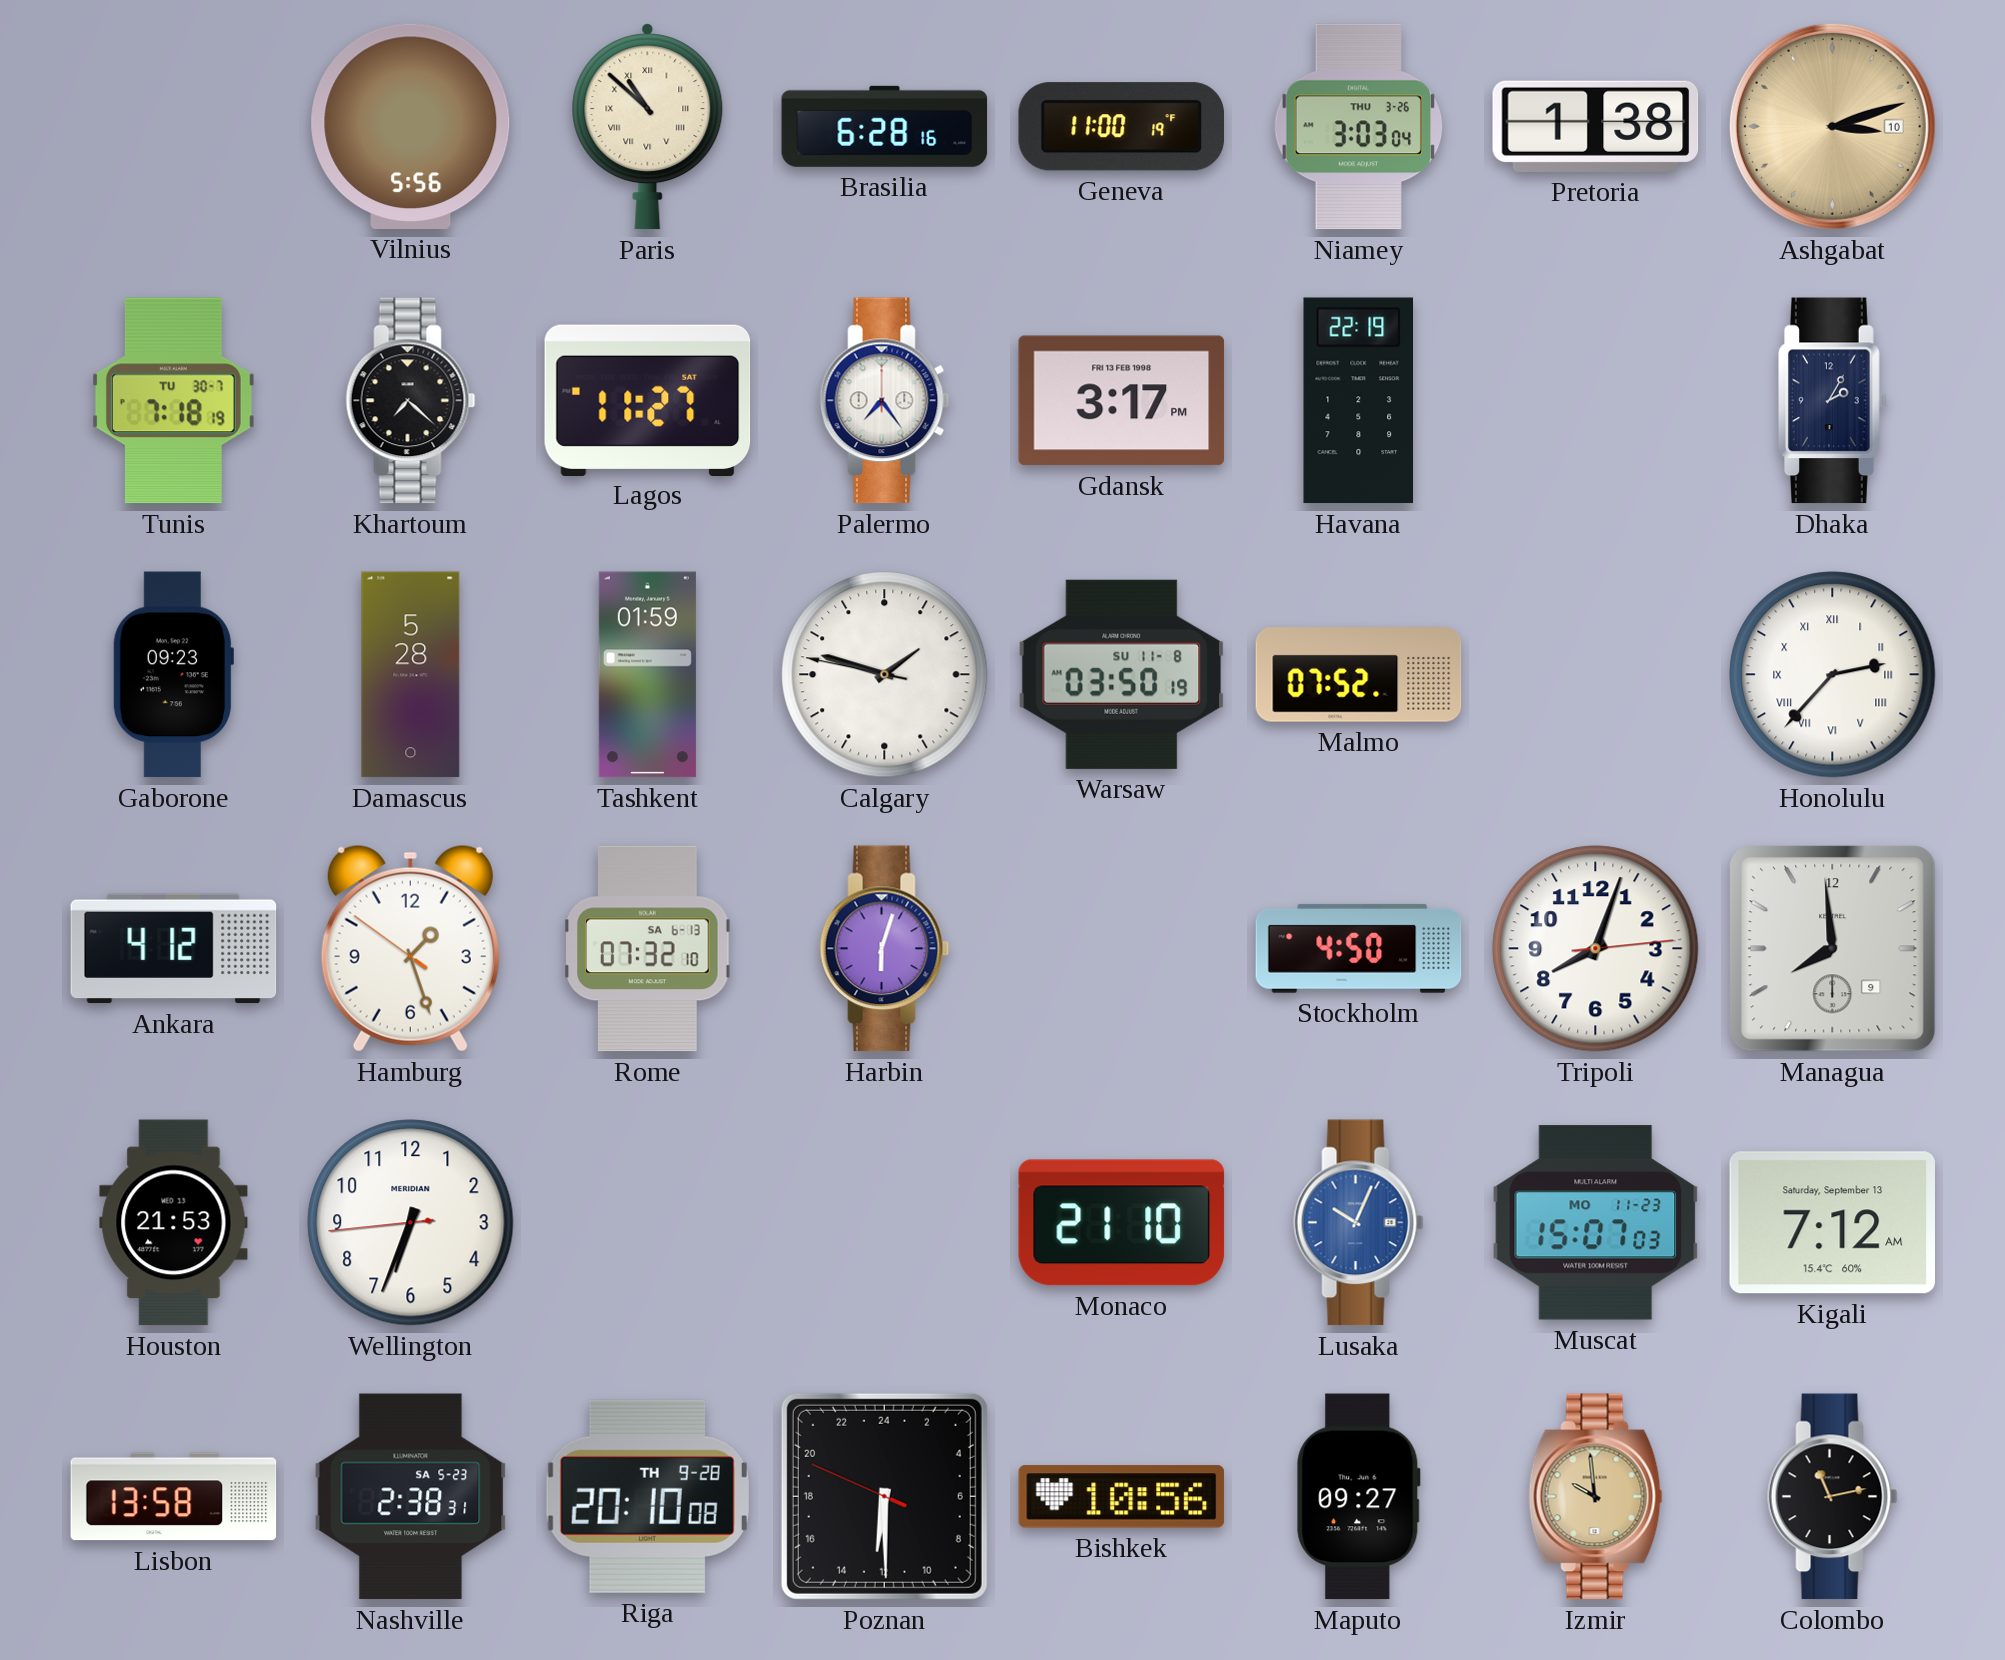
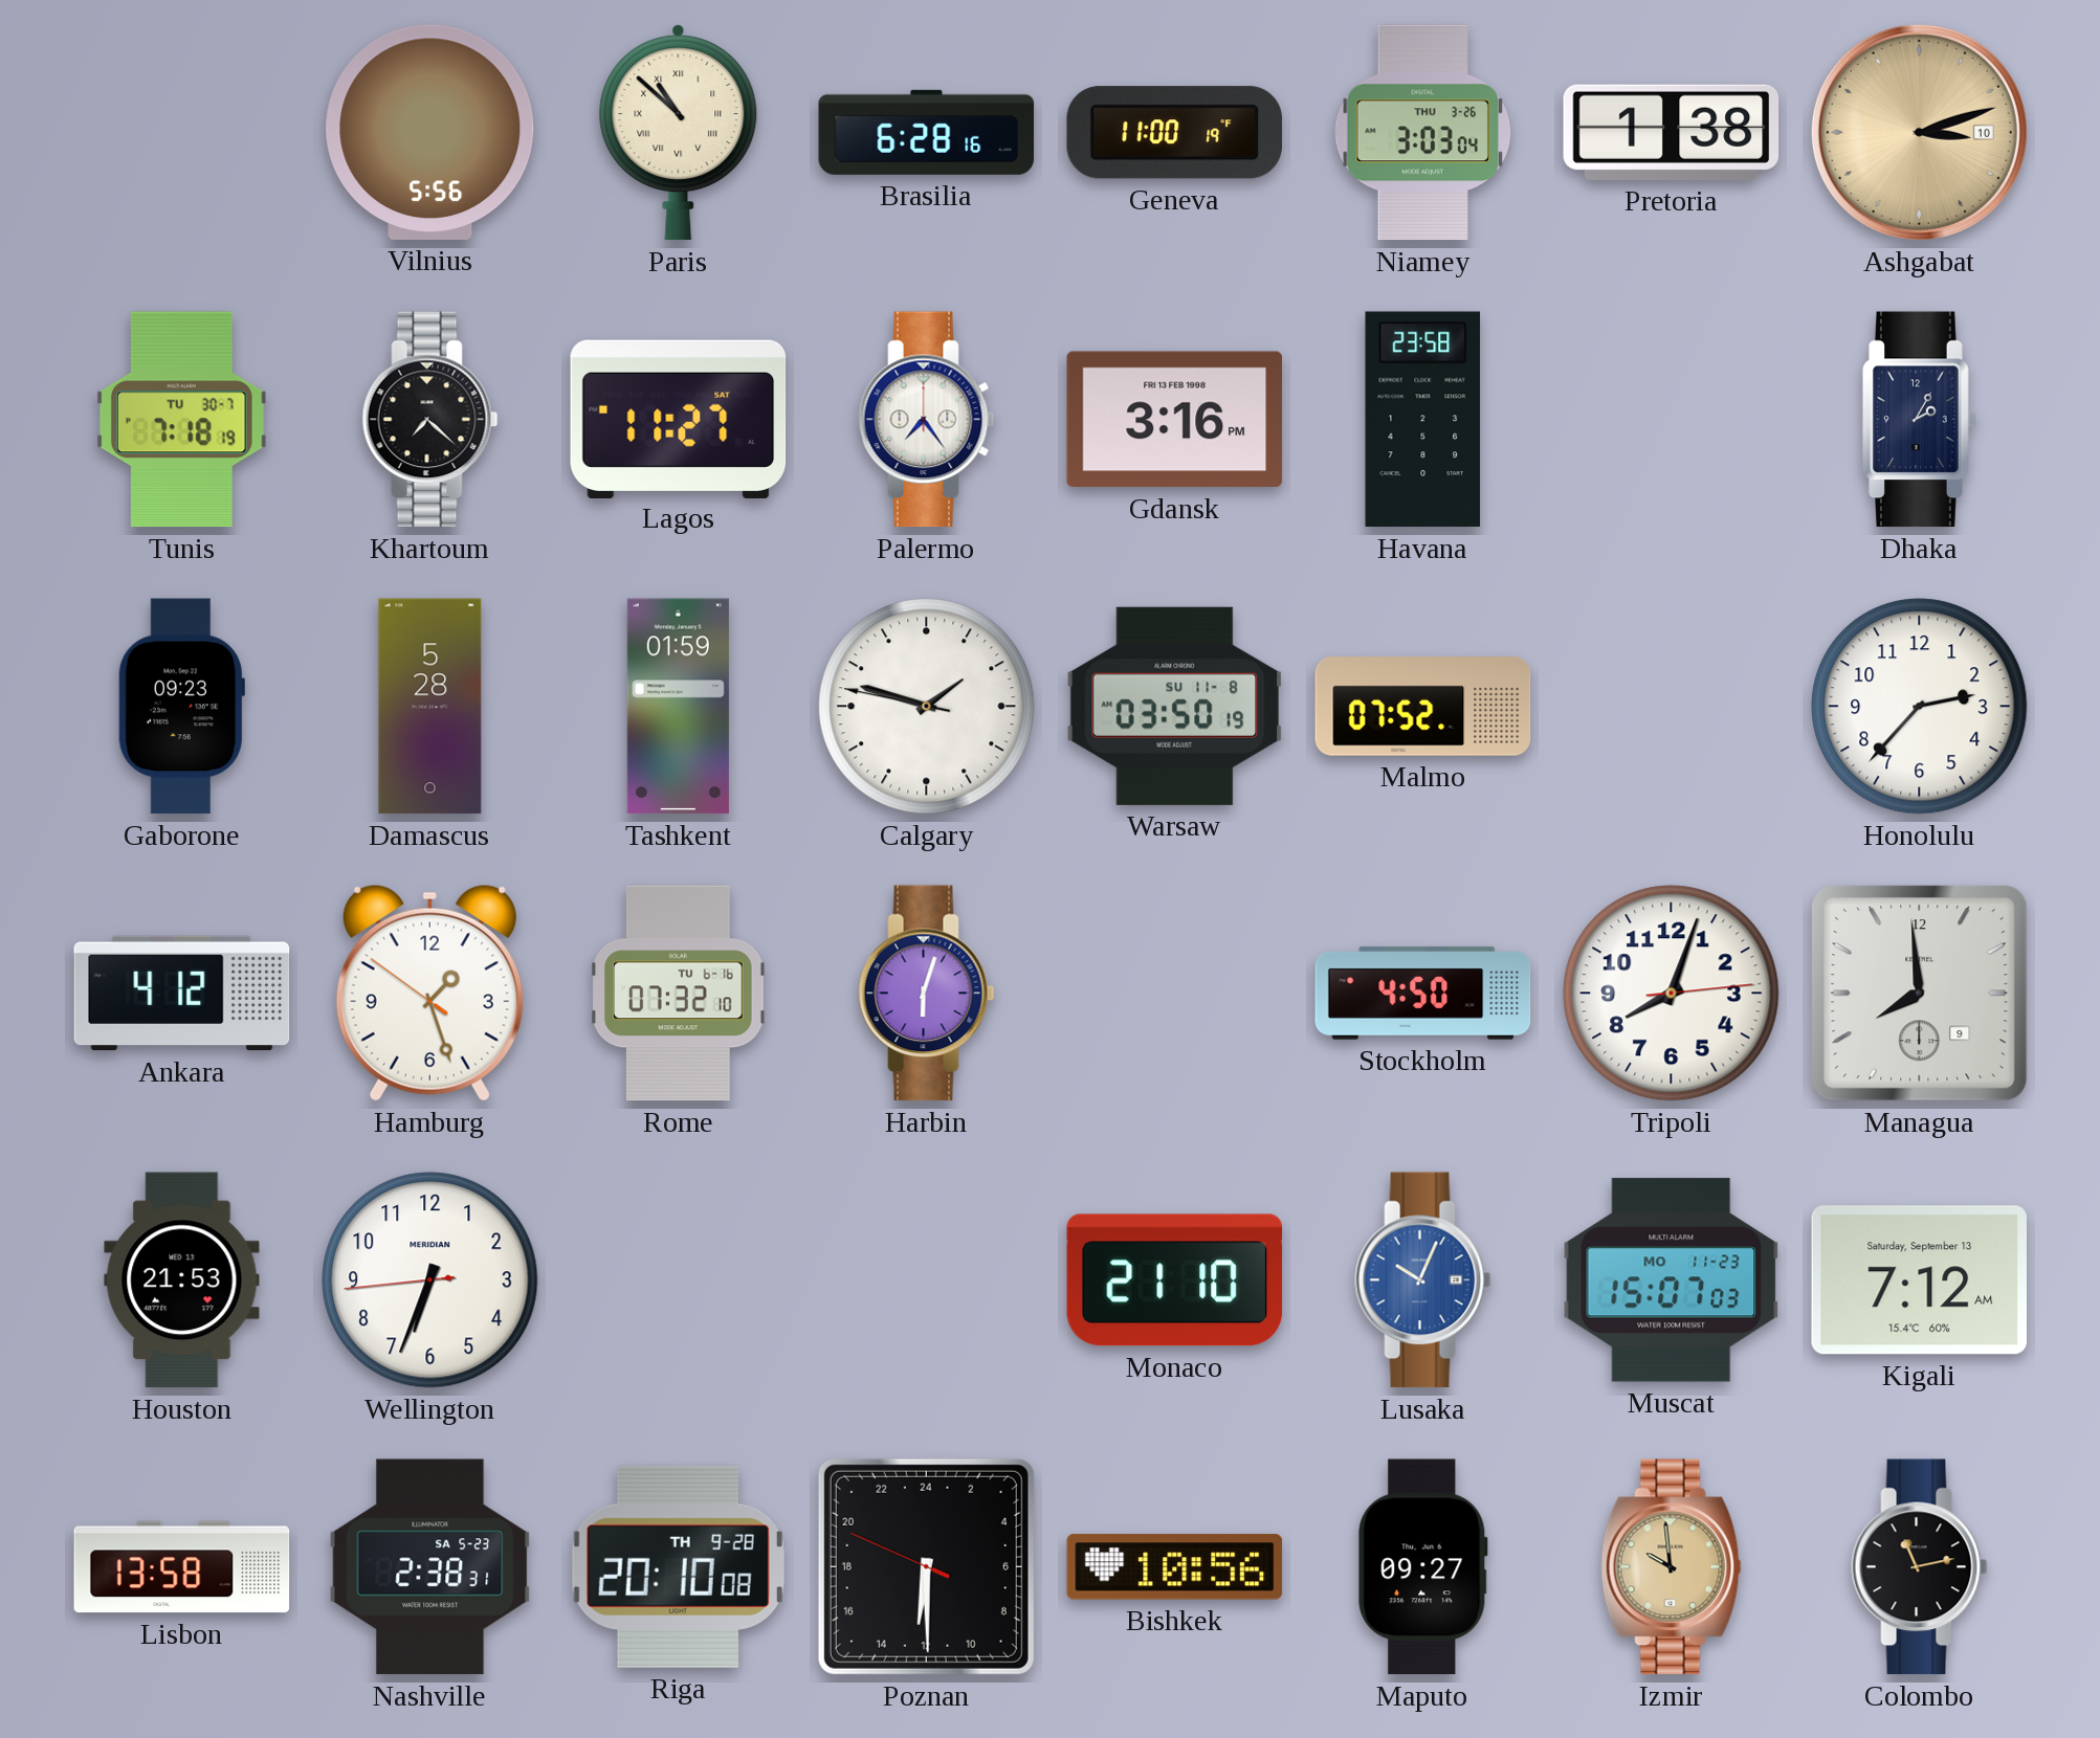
Gdansk: 3:17 -> 3:16 (1175, 420)
Havana: 22:19 -> 23:58 (1423, 420)
Honolulu numerals: Roman -> Arabic (1920, 707)
Rome date: SA 6-13 -> TU 6-16 (679, 994)
